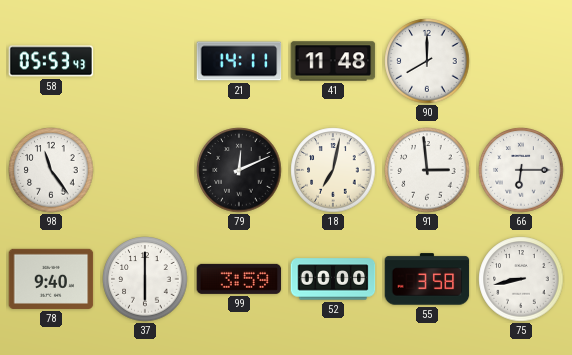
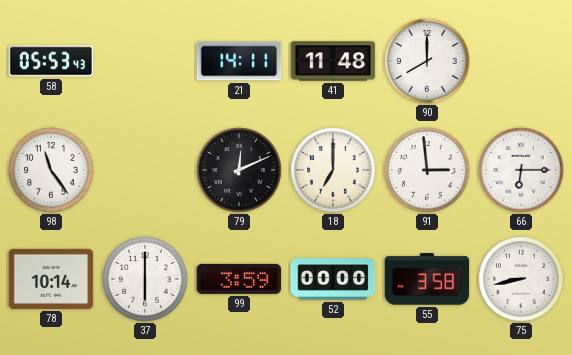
18: 7:02 -> 7:00 (333, 170)
78: 9:40 -> 10:14 (51, 279)
